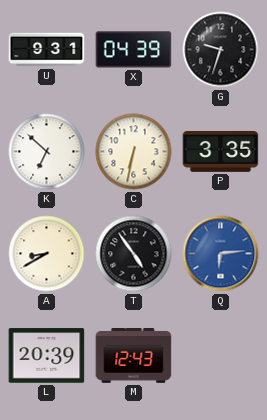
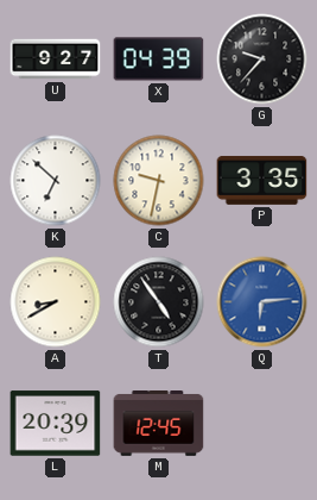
U: 9:31 -> 9:27 (56, 60)
G: 9:33 -> 9:37 (262, 60)
C: 6:32 -> 9:32 (159, 181)
M: 12:43 -> 12:45 (159, 424)
